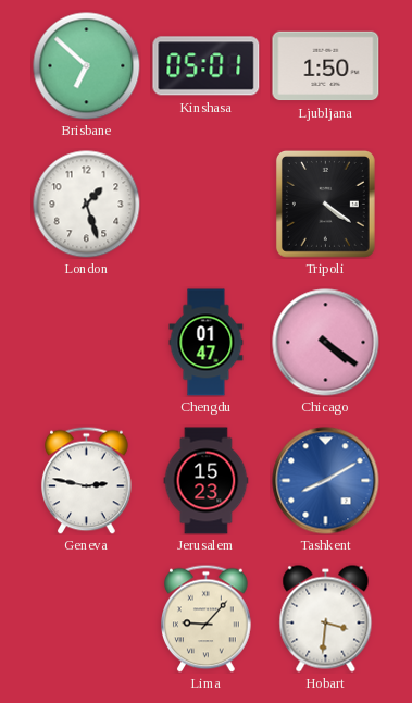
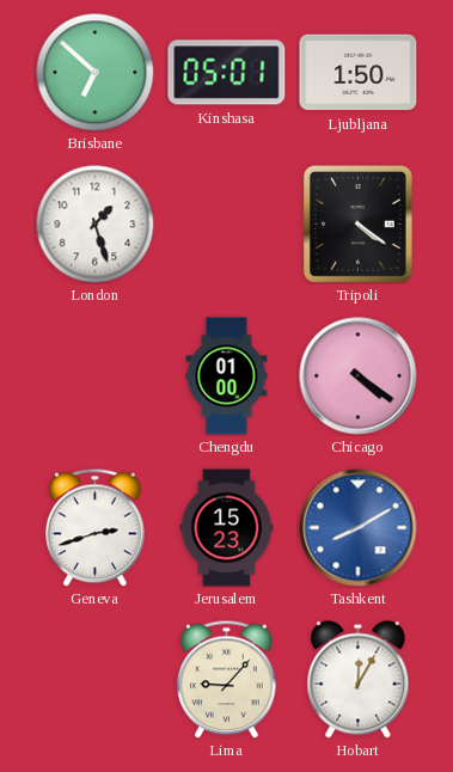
Chengdu: 01:47 -> 01:00 (227, 376)
Geneva: 2:47 -> 2:42 (96, 527)
Hobart: 3:31 -> 12:05 (359, 680)
